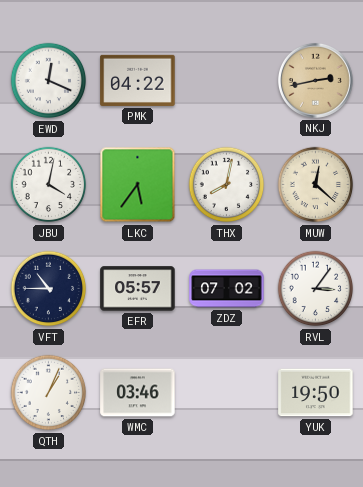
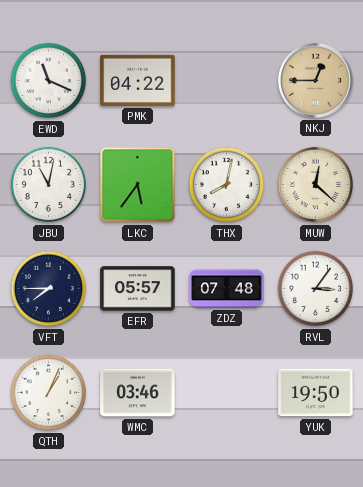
EWD: 12:19 -> 11:19 (49, 81)
NKJ: 2:43 -> 12:45 (315, 80)
JBU: 4:02 -> 11:02 (49, 185)
VFT: 10:45 -> 7:45 (49, 289)
ZDZ: 07:02 -> 07:48 (227, 289)
